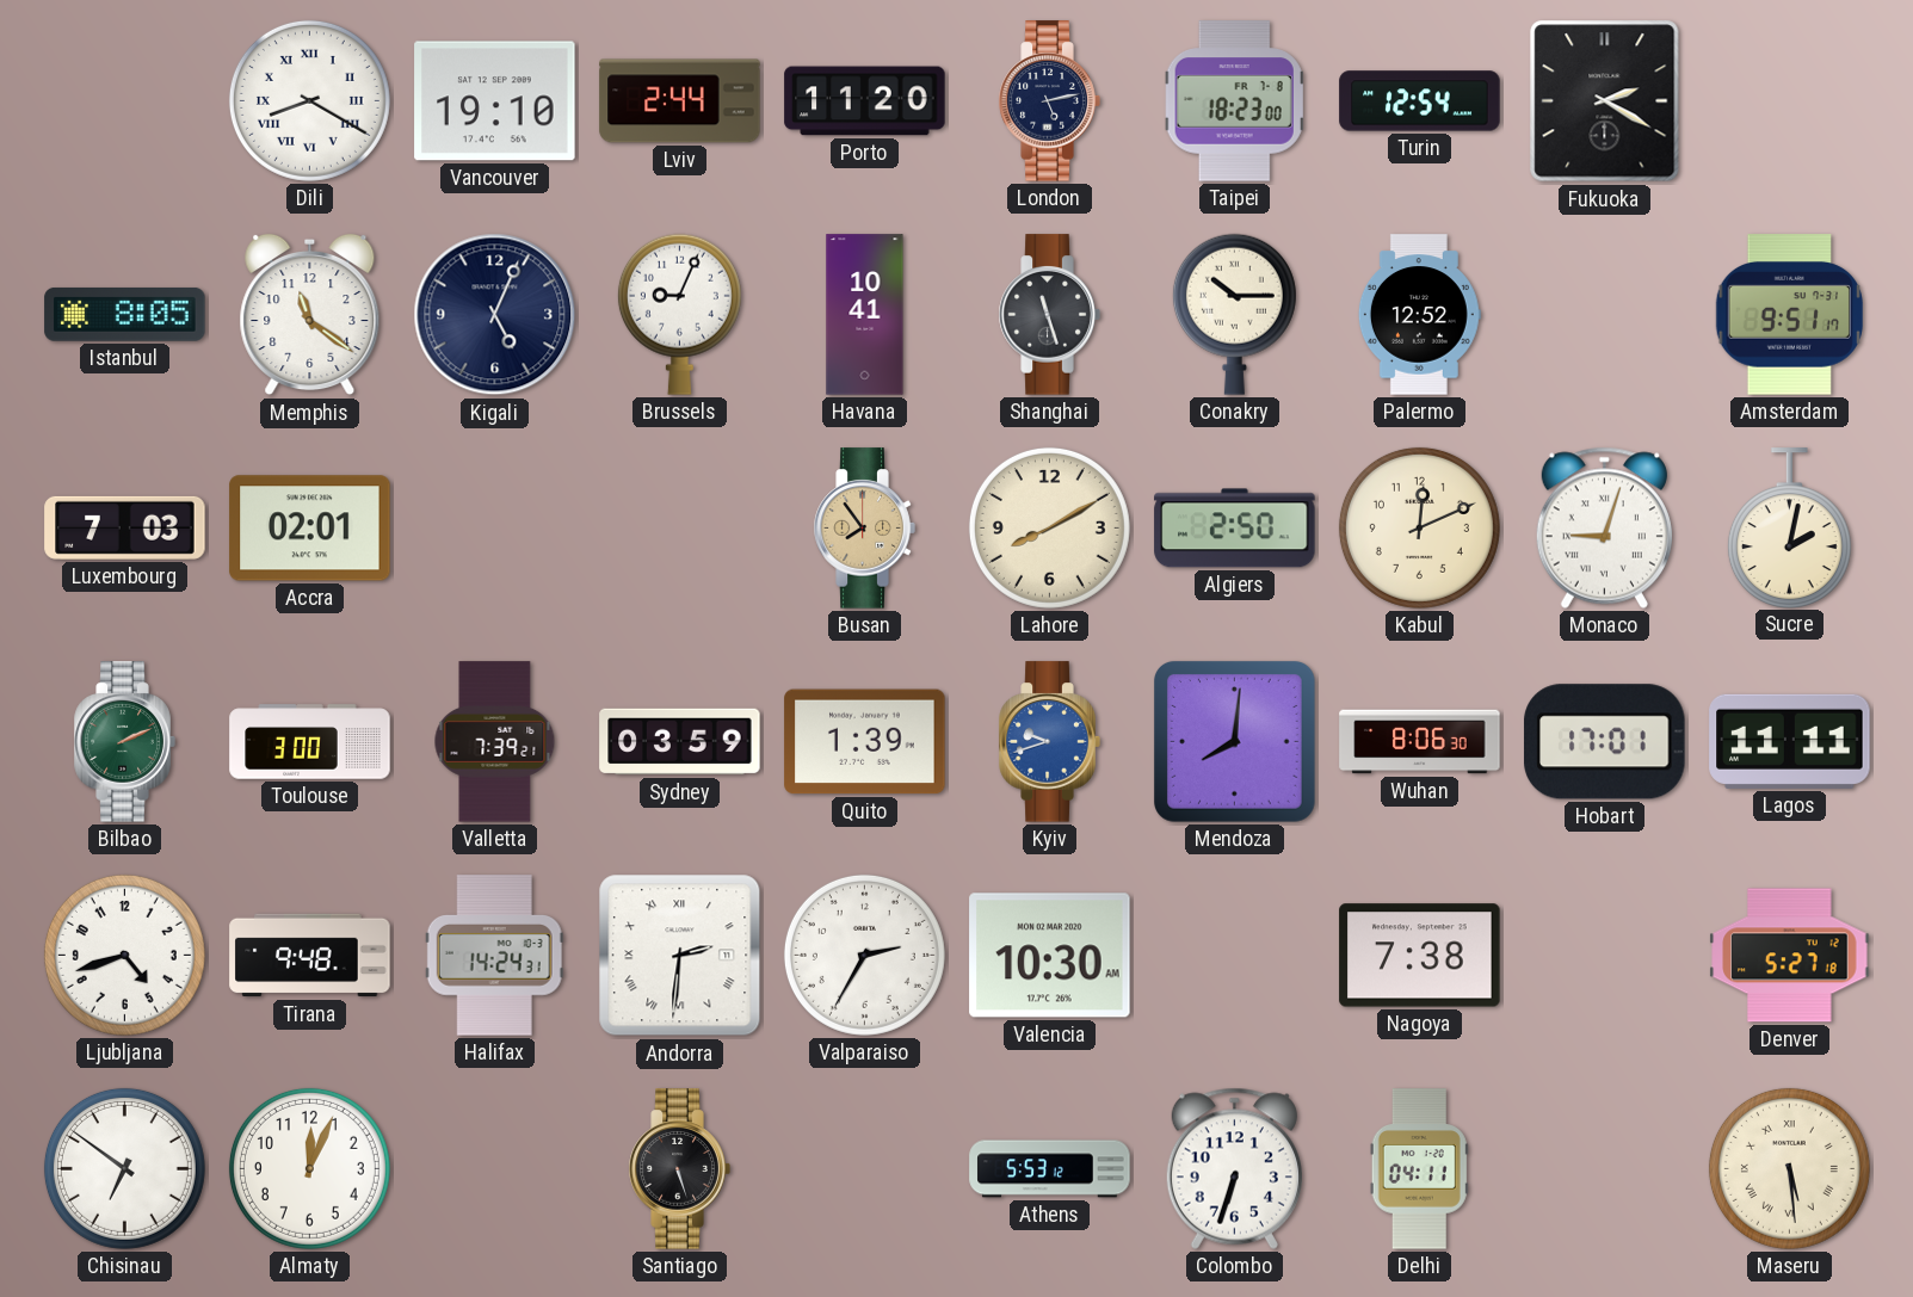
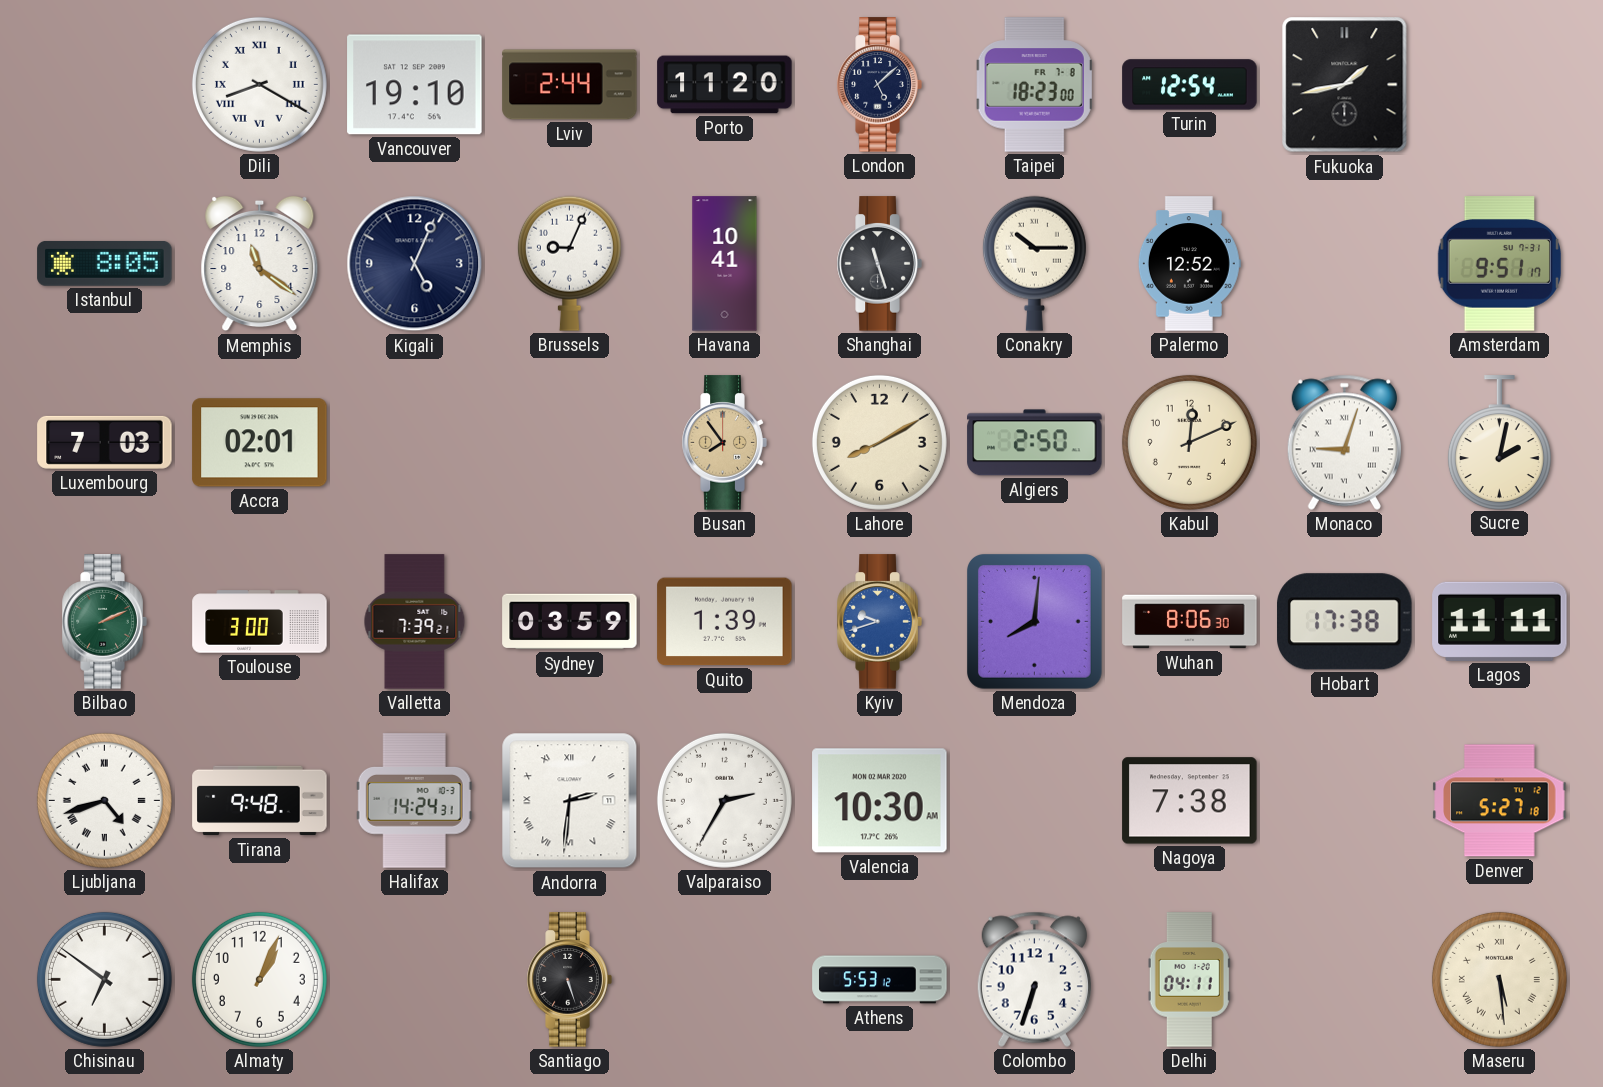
London: 5:13 -> 5:08 (879, 85)
Fukuoka: 2:20 -> 1:43 (1345, 85)
Hobart: 17:01 -> 17:38 (1345, 622)
Ljubljana numerals: Arabic -> Roman (104, 800)
Almaty: 12:04 -> 1:04 (259, 979)
